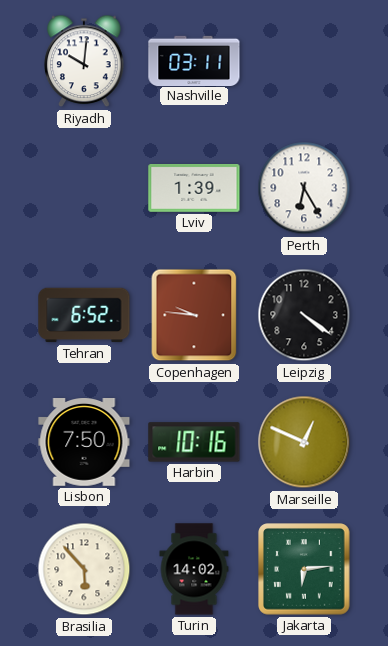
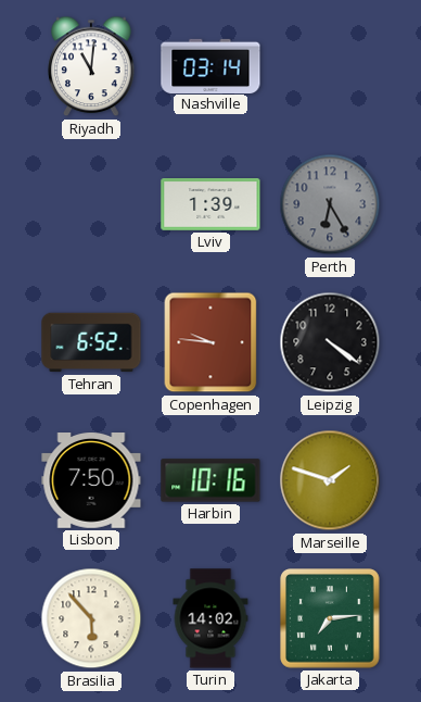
Riyadh: 10:01 -> 11:01 (91, 66)
Nashville: 03:11 -> 03:14 (210, 65)
Perth dial: white -> grey (330, 204)
Marseille: 12:49 -> 1:48 (330, 480)
Jakarta: 6:14 -> 7:14 (330, 618)
